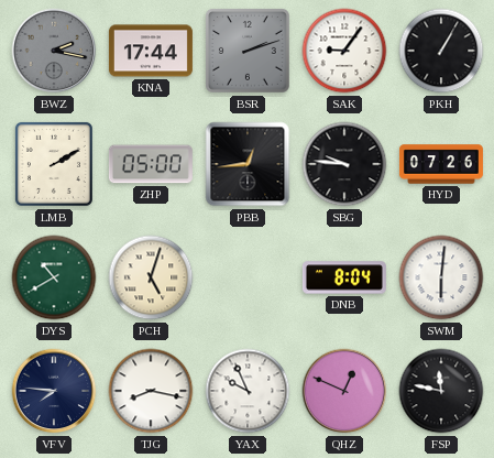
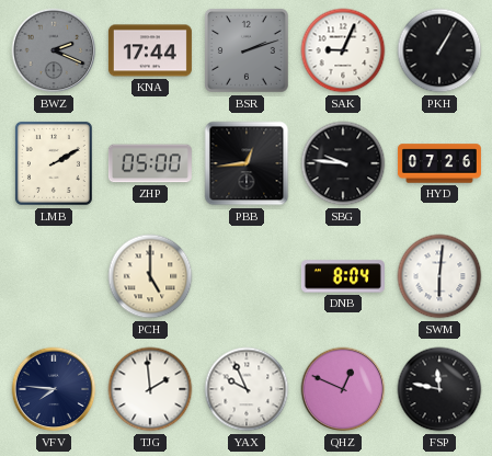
BWZ: 2:17 -> 2:19 (54, 50)
SAK: 9:06 -> 9:04 (343, 50)
DYS: 10:40 -> none (54, 277)
PCH: 5:03 -> 5:00 (150, 276)
TJG: 8:17 -> 1:59 (150, 389)
